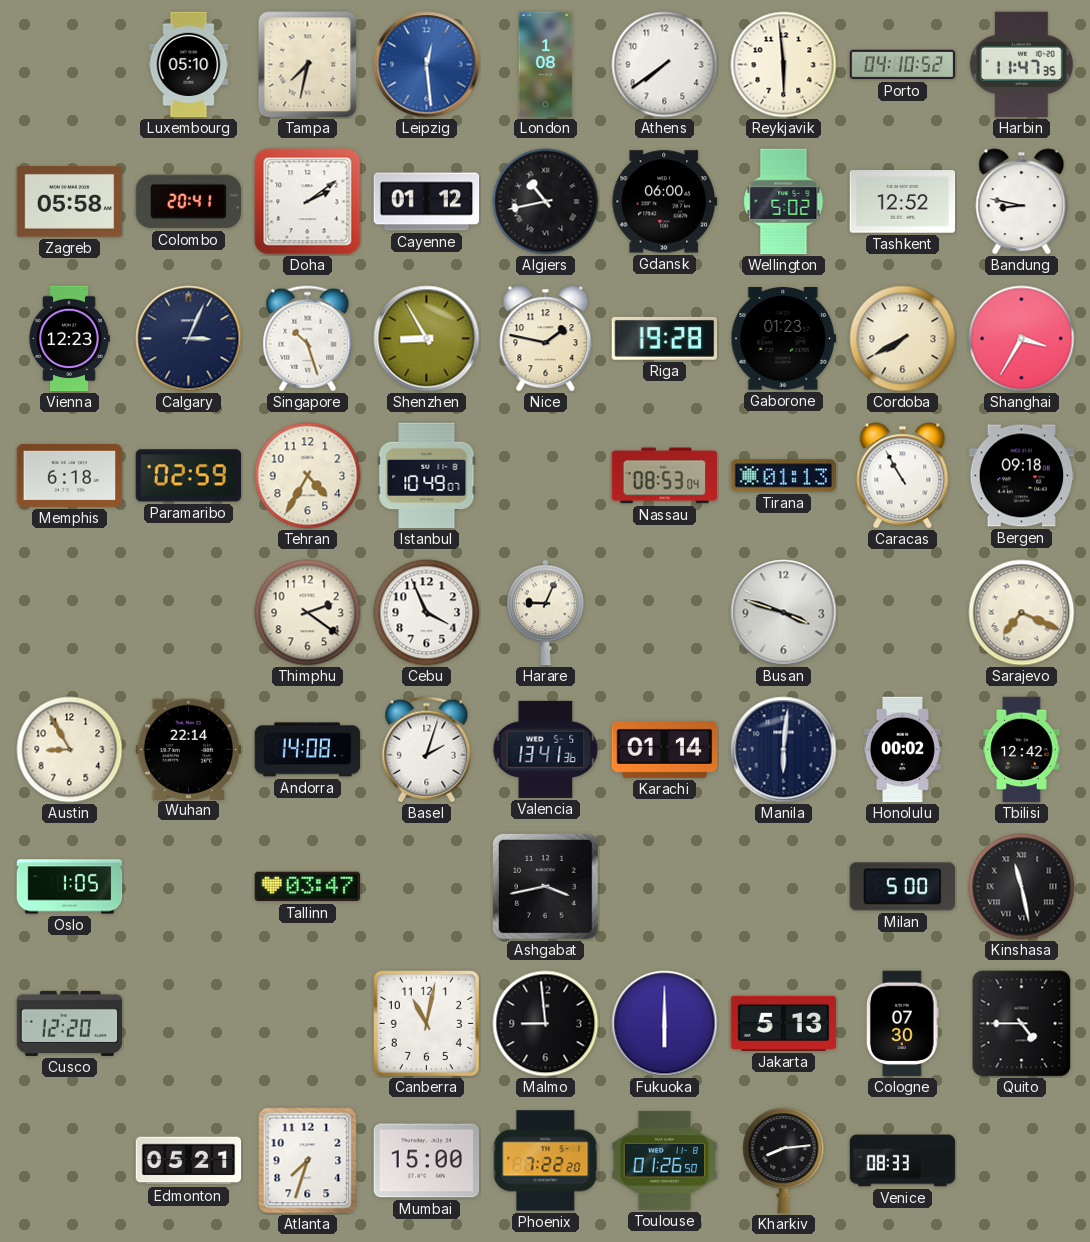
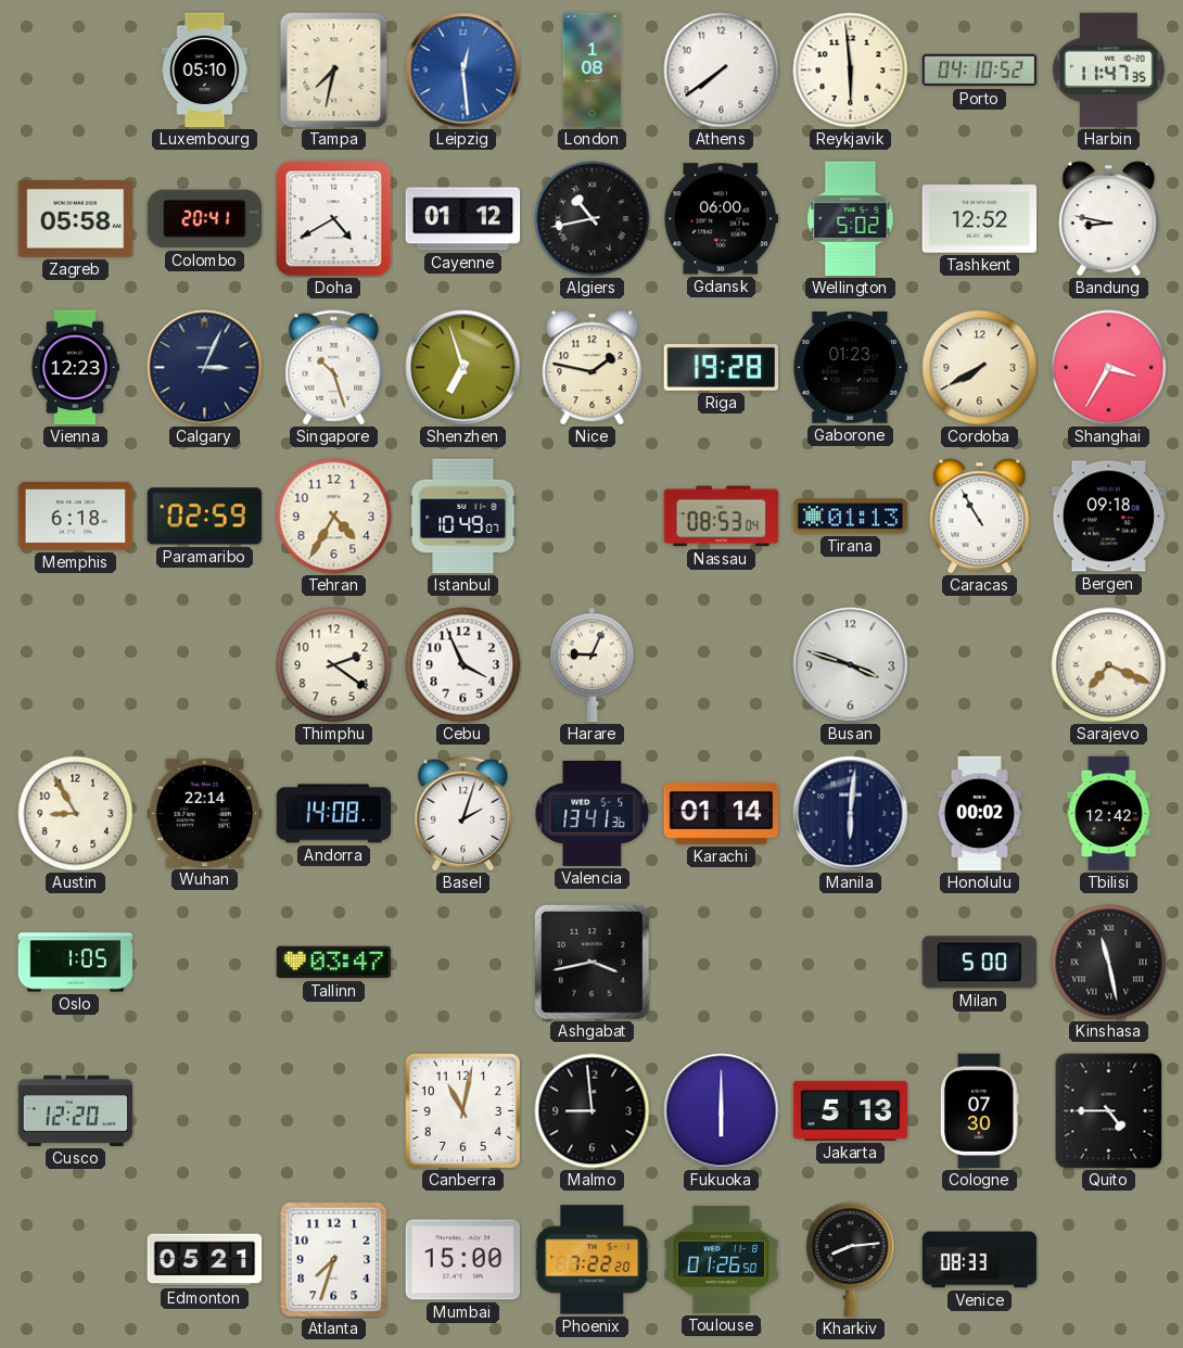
Doha: 2:09 -> 4:40 (334, 219)
Shenzhen: 8:55 -> 6:57 (463, 368)
